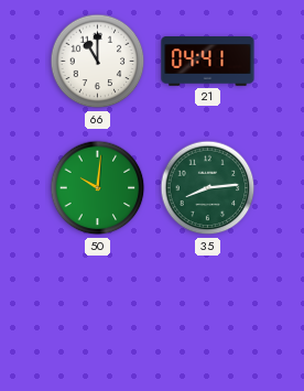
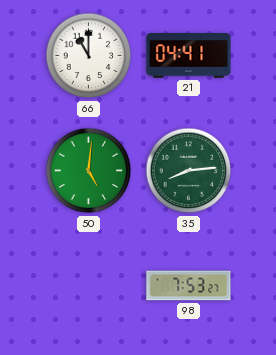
50: 10:01 -> 5:01 (89, 171)
98: none -> 7:53 (189, 286)
